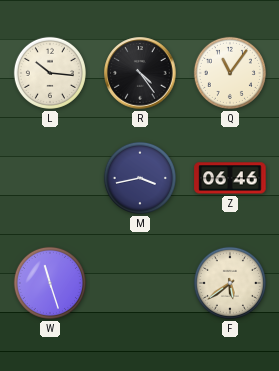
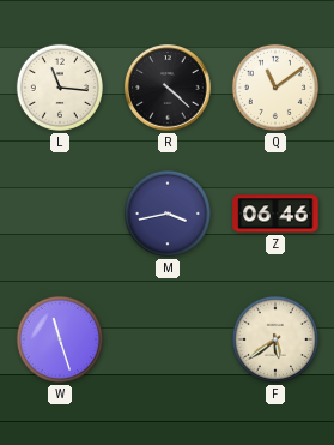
L: 10:16 -> 11:16 (60, 88)
R: 4:24 -> 4:22 (168, 88)
Q: 11:06 -> 11:09 (275, 88)
